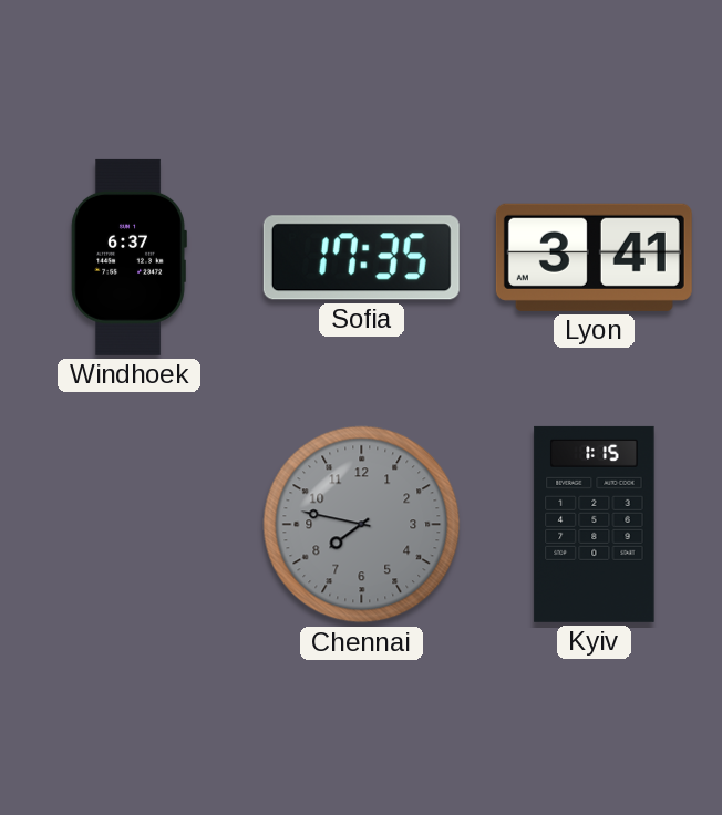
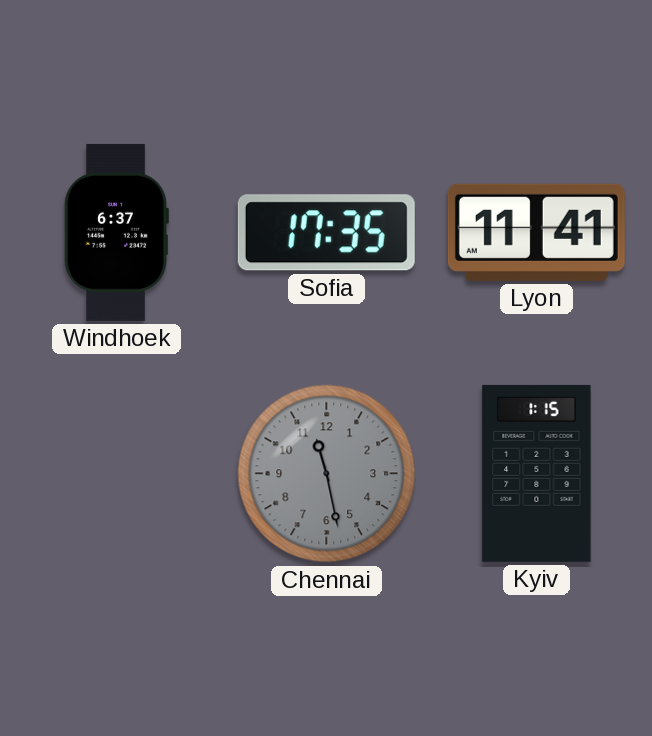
Lyon: 3:41 -> 11:41 (536, 232)
Chennai: 7:47 -> 11:28 (327, 474)
